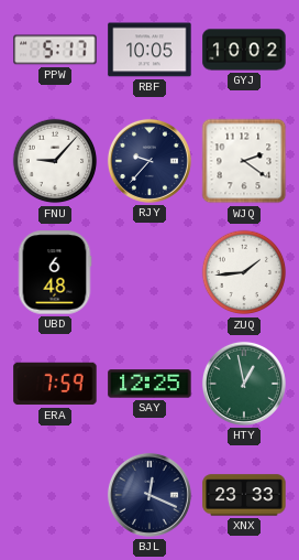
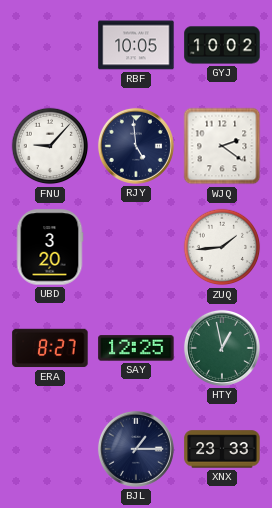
PPW: 5:17 -> none (55, 50)
RJY: 9:37 -> 4:59 (136, 146)
UBD: 6:48 -> 3:20 (50, 247)
ERA: 7:59 -> 8:27 (50, 348)
BJL: 12:19 -> 1:15 (136, 449)
